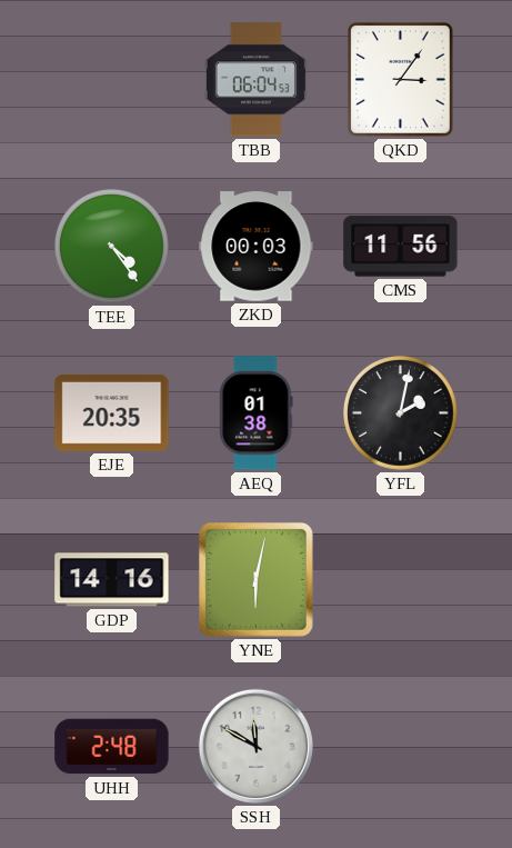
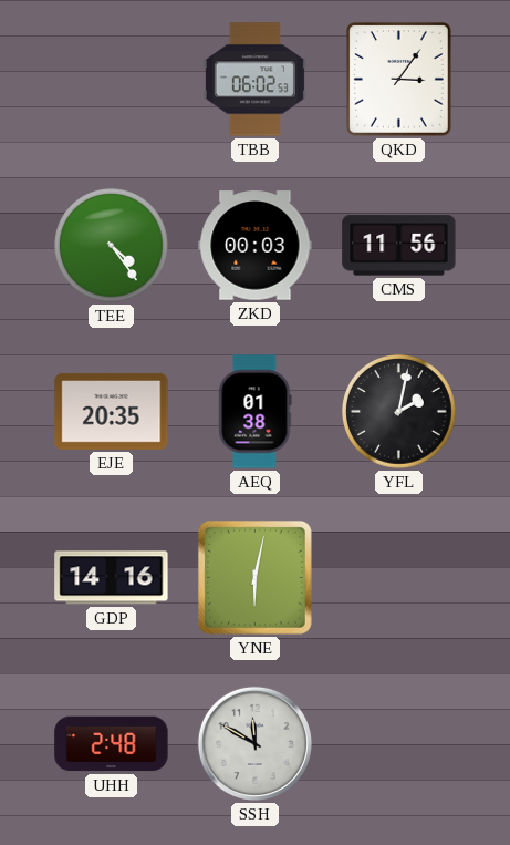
TBB: 06:04 -> 06:02 (254, 80)
